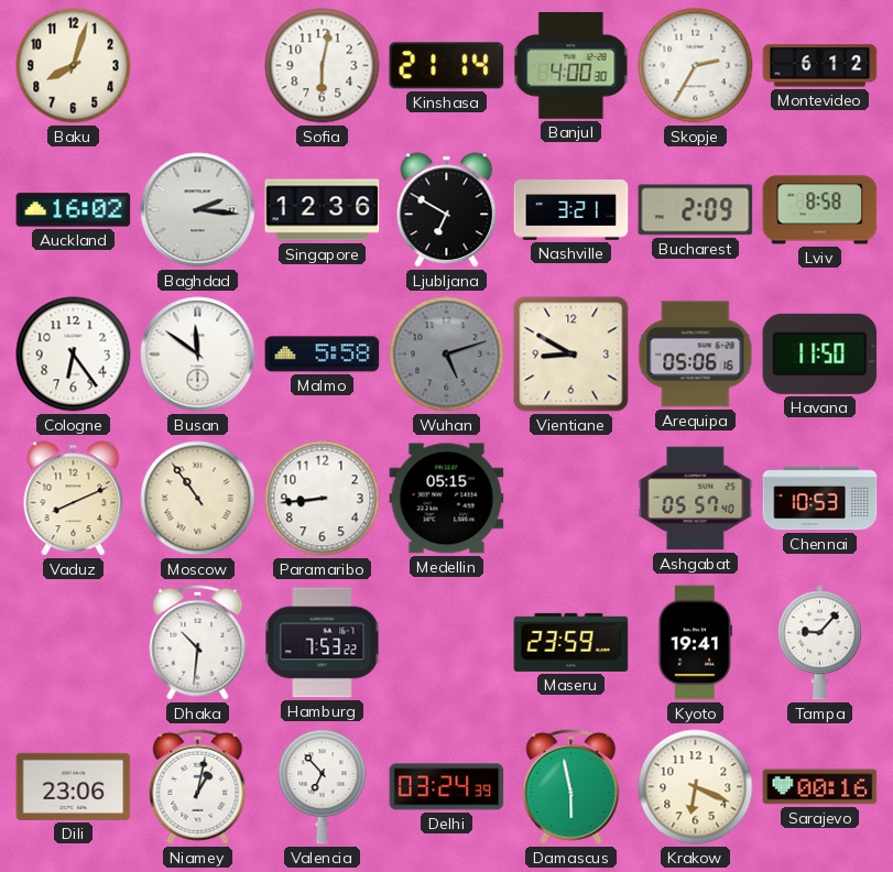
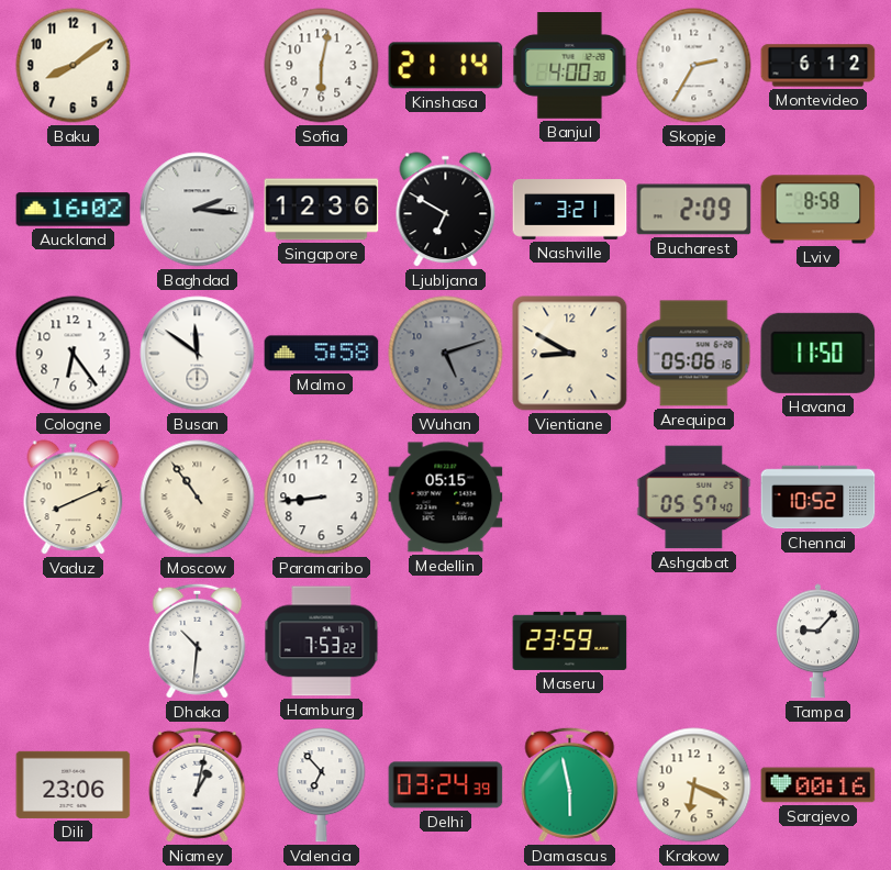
Baku: 8:03 -> 8:09 (74, 66)
Chennai: 10:53 -> 10:52 (818, 498)
Kyoto: 19:41 -> none (696, 643)
